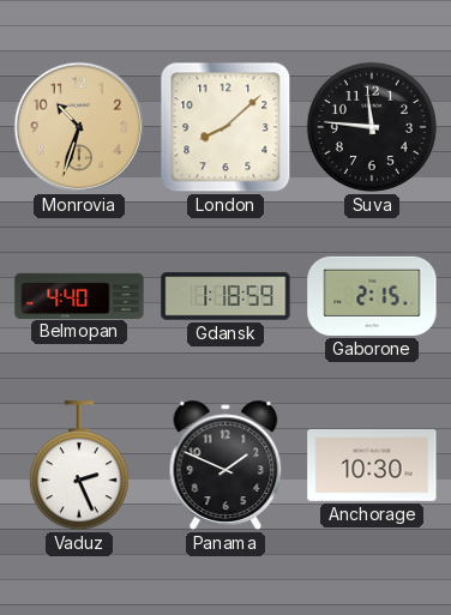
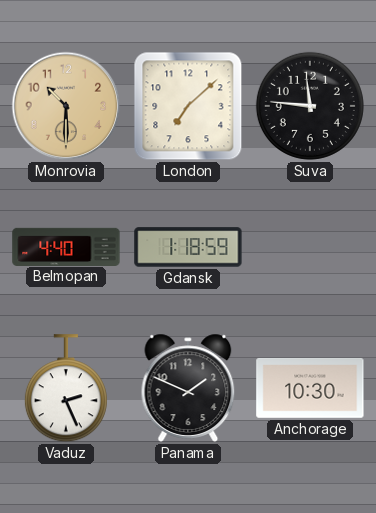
Monrovia: 10:33 -> 10:30 (66, 106)
London: 8:08 -> 7:08 (188, 106)
Gaborone: 2:15 -> none (372, 296)
